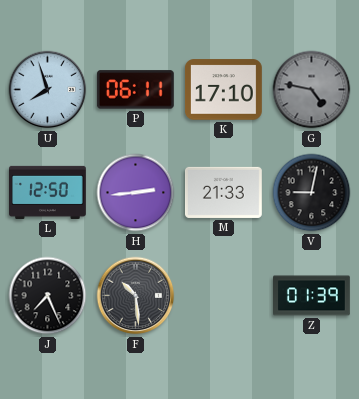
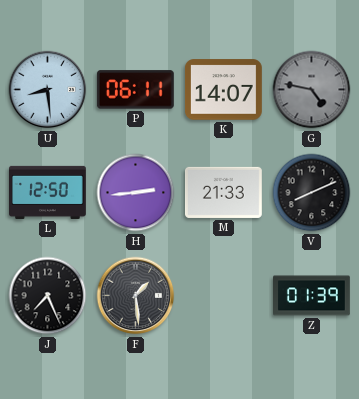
U: 7:57 -> 8:29 (48, 90)
K: 17:10 -> 14:07 (224, 90)
V: 9:02 -> 8:11 (312, 193)
F: 10:29 -> 1:29 (136, 296)
